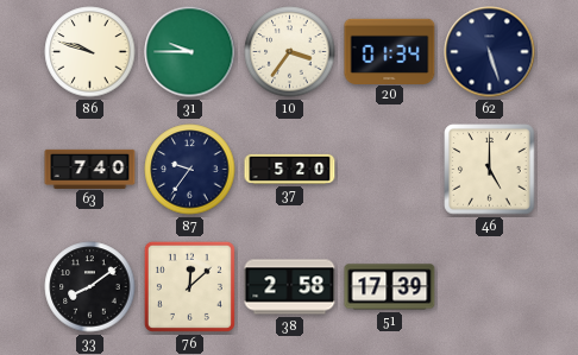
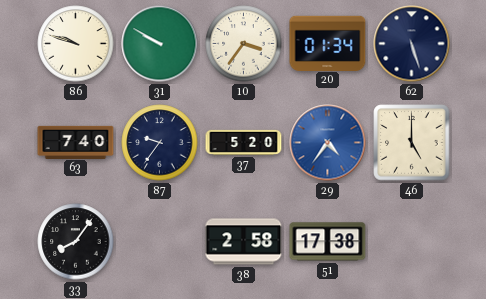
31: 9:45 -> 9:50 (160, 44)
29: none -> 4:36 (328, 143)
33: 8:09 -> 8:06 (76, 242)
76: 12:08 -> none (189, 286)
51: 17:39 -> 17:38 (328, 242)
